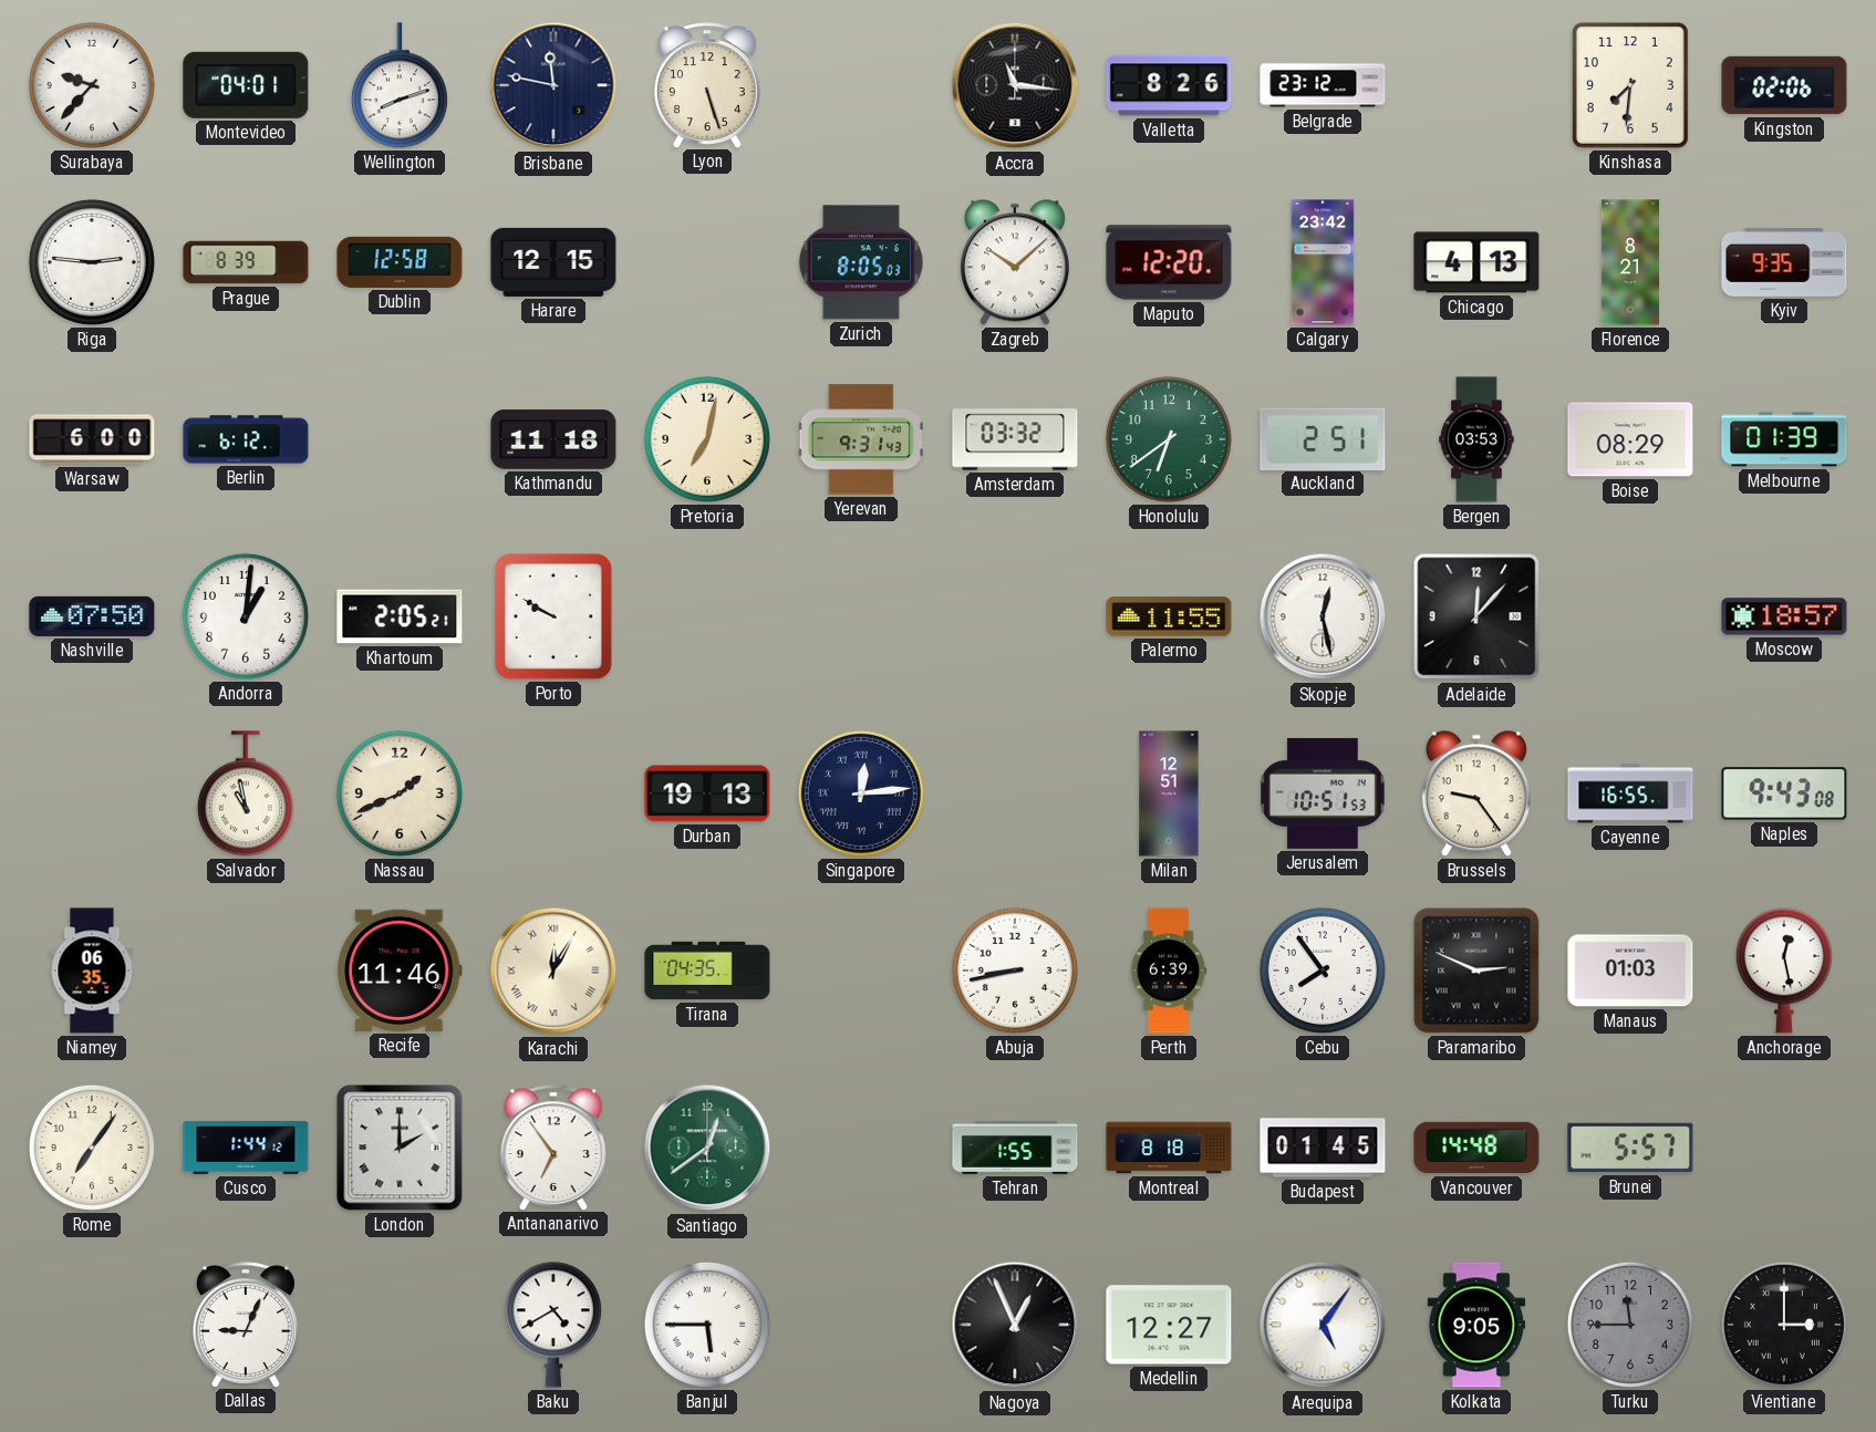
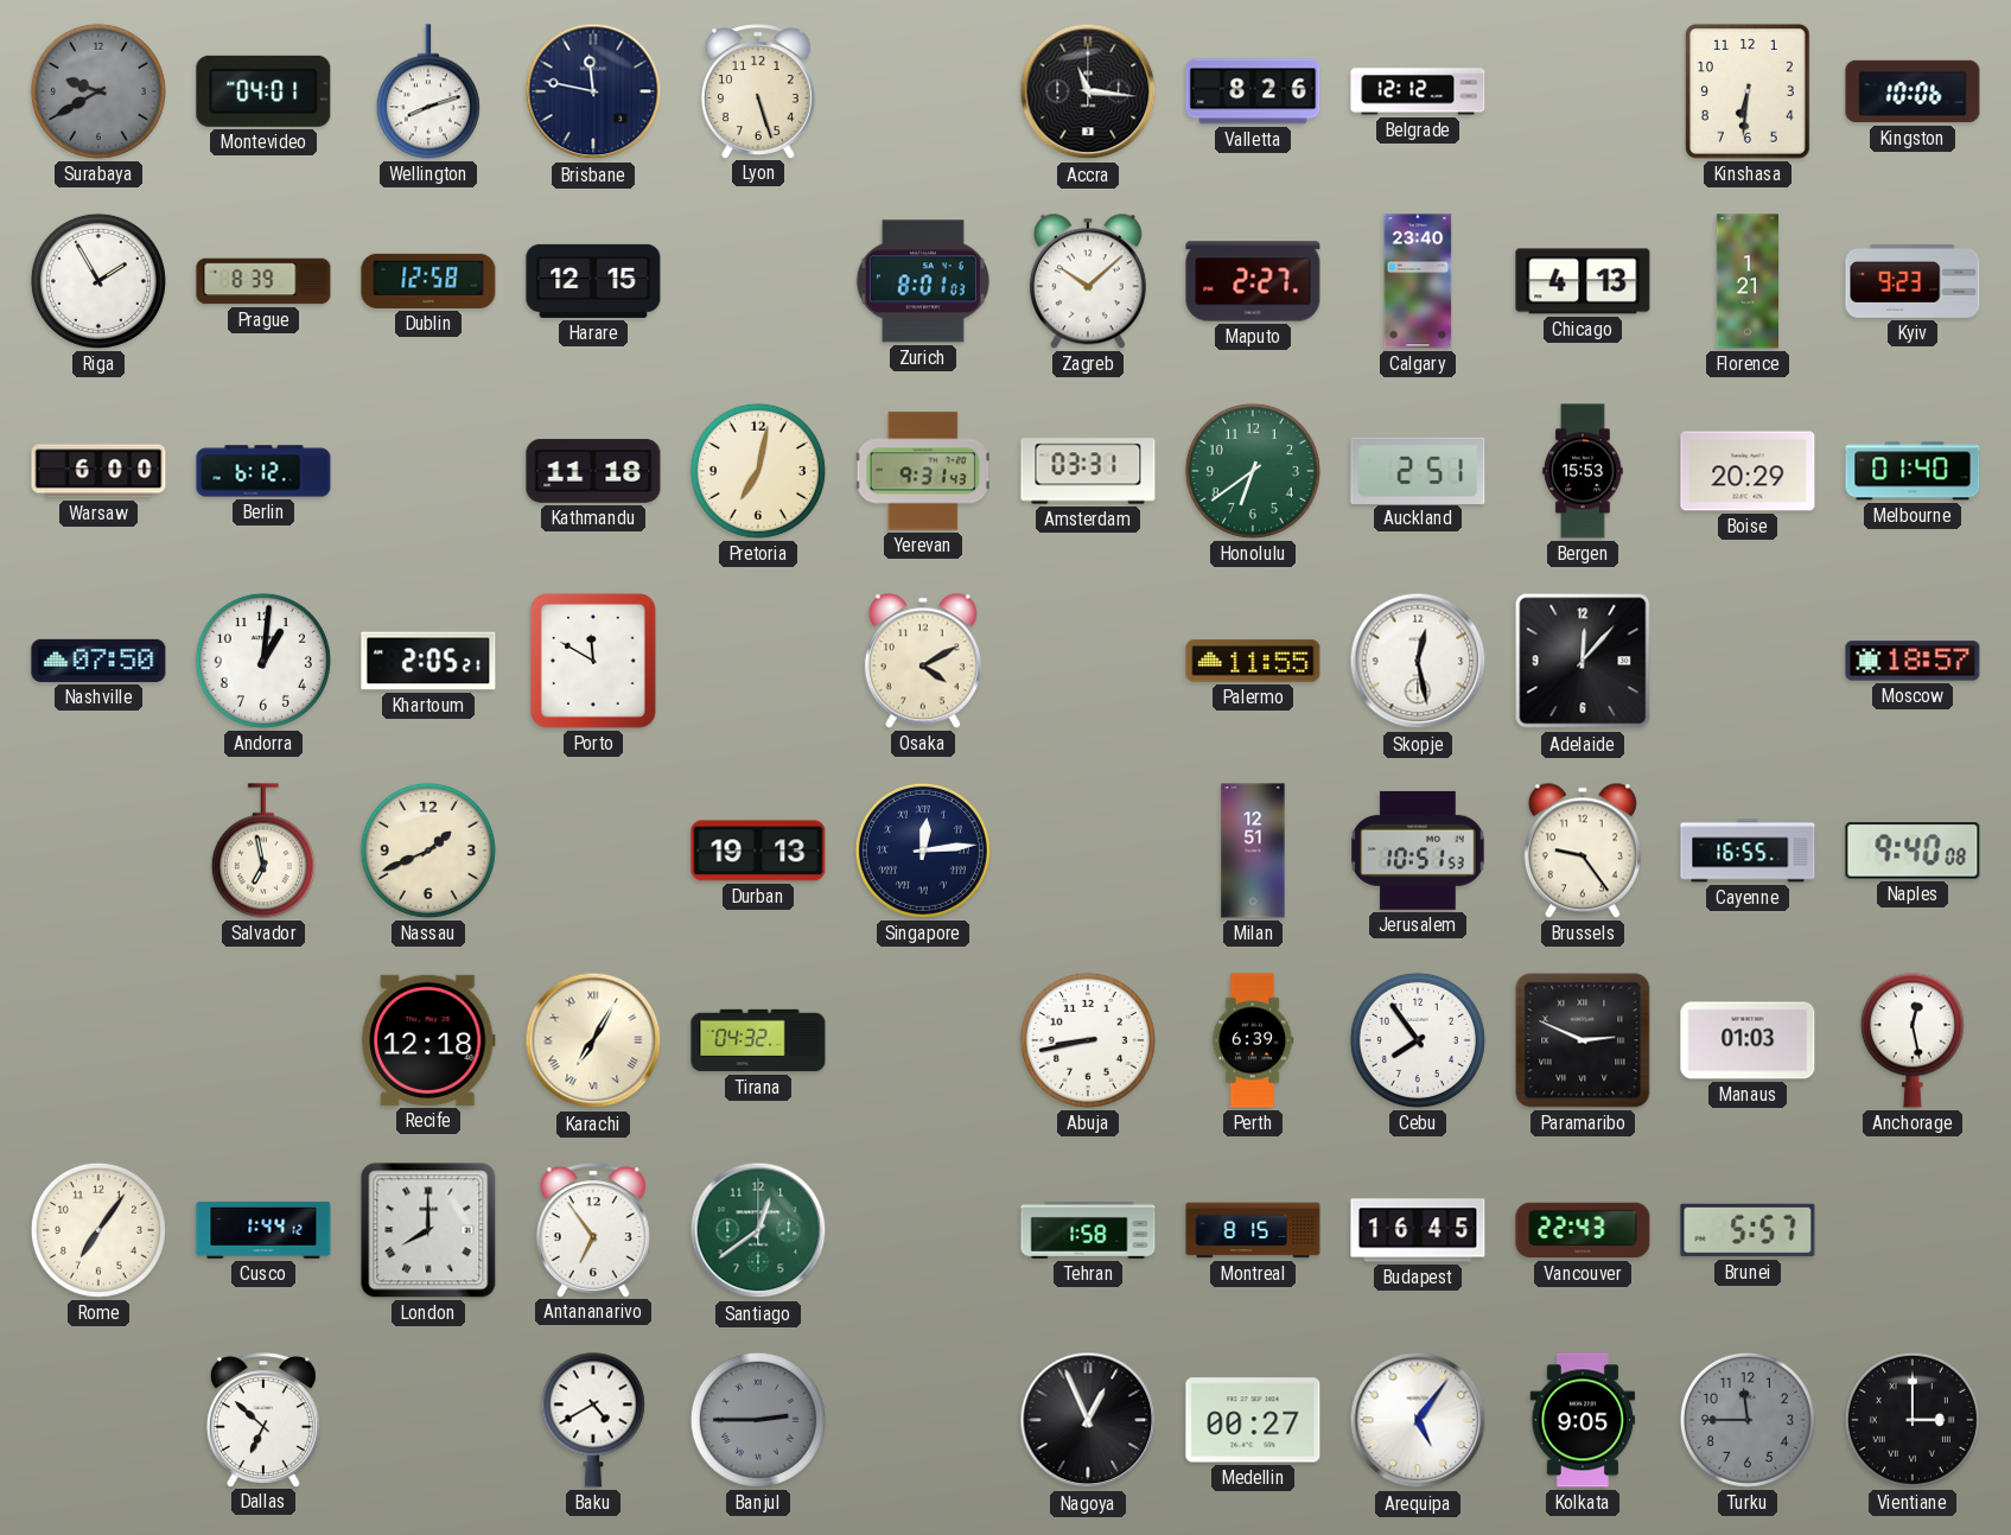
Surabaya: 9:37 -> 9:40 (98, 91)
Surabaya dial: white -> grey (98, 91)
Belgrade: 23:12 -> 12:12 (1418, 91)
Kinshasa: 7:31 -> 6:31 (1748, 91)
Kingston: 02:06 -> 10:06 (1913, 91)
Riga: 2:46 -> 1:55 (98, 281)
Zurich: 8:05 -> 8:01 (923, 281)
Maputo: 12:20 -> 2:27 (1253, 281)
Calgary: 23:42 -> 23:40 (1418, 281)
Florence: 8:21 -> 1:21 (1746, 281)
Kyiv: 9:35 -> 9:23 (1913, 281)
Amsterdam: 03:32 -> 03:31 (1088, 471)
Bergen: 03:53 -> 15:53 (1583, 471)
Boise: 08:29 -> 20:29 (1748, 471)
Melbourne: 01:39 -> 01:40 (1913, 471)
Porto: 9:50 -> 11:50 (593, 661)
Osaka: none -> 4:10 (923, 661)
Salvador: 10:58 -> 6:58 (263, 851)
Naples: 9:43 -> 9:40 (1913, 851)
Niamey: 06:35 -> none (92, 971)
Recife: 11:46 -> 12:18 (428, 1040)
Karachi: 12:05 -> 7:05 (593, 1040)
Tirana: 04:35 -> 04:32 (758, 1040)
London: 2:00 -> 8:00 (428, 1230)
Tehran: 1:55 -> 1:58 (1088, 1230)
Montreal: 8:18 -> 8:15 (1253, 1230)
Budapest: 01:45 -> 16:45 (1418, 1230)
Vancouver: 14:48 -> 22:43 (1583, 1230)
Dallas: 9:04 -> 6:52 (263, 1420)
Banjul: 5:45 -> 2:45 (758, 1420)
Banjul dial: white -> grey (758, 1420)
Medellin: 12:27 -> 00:27 (1253, 1420)
